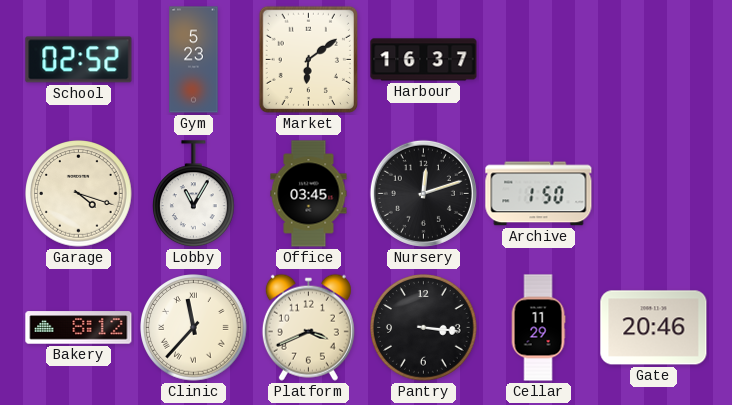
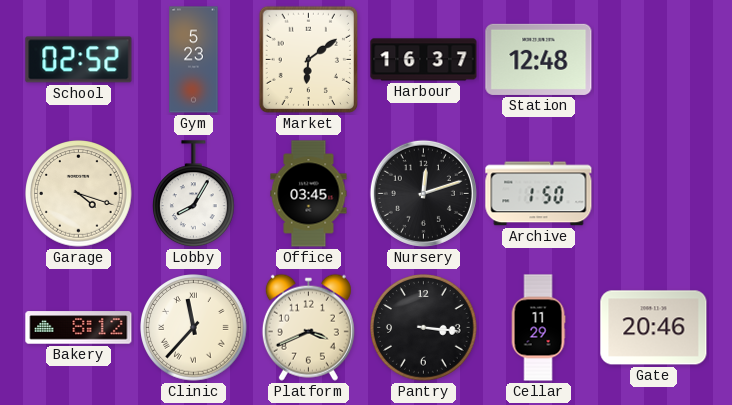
Station: none -> 12:48 (539, 59)
Lobby: 11:05 -> 8:05 (194, 194)
